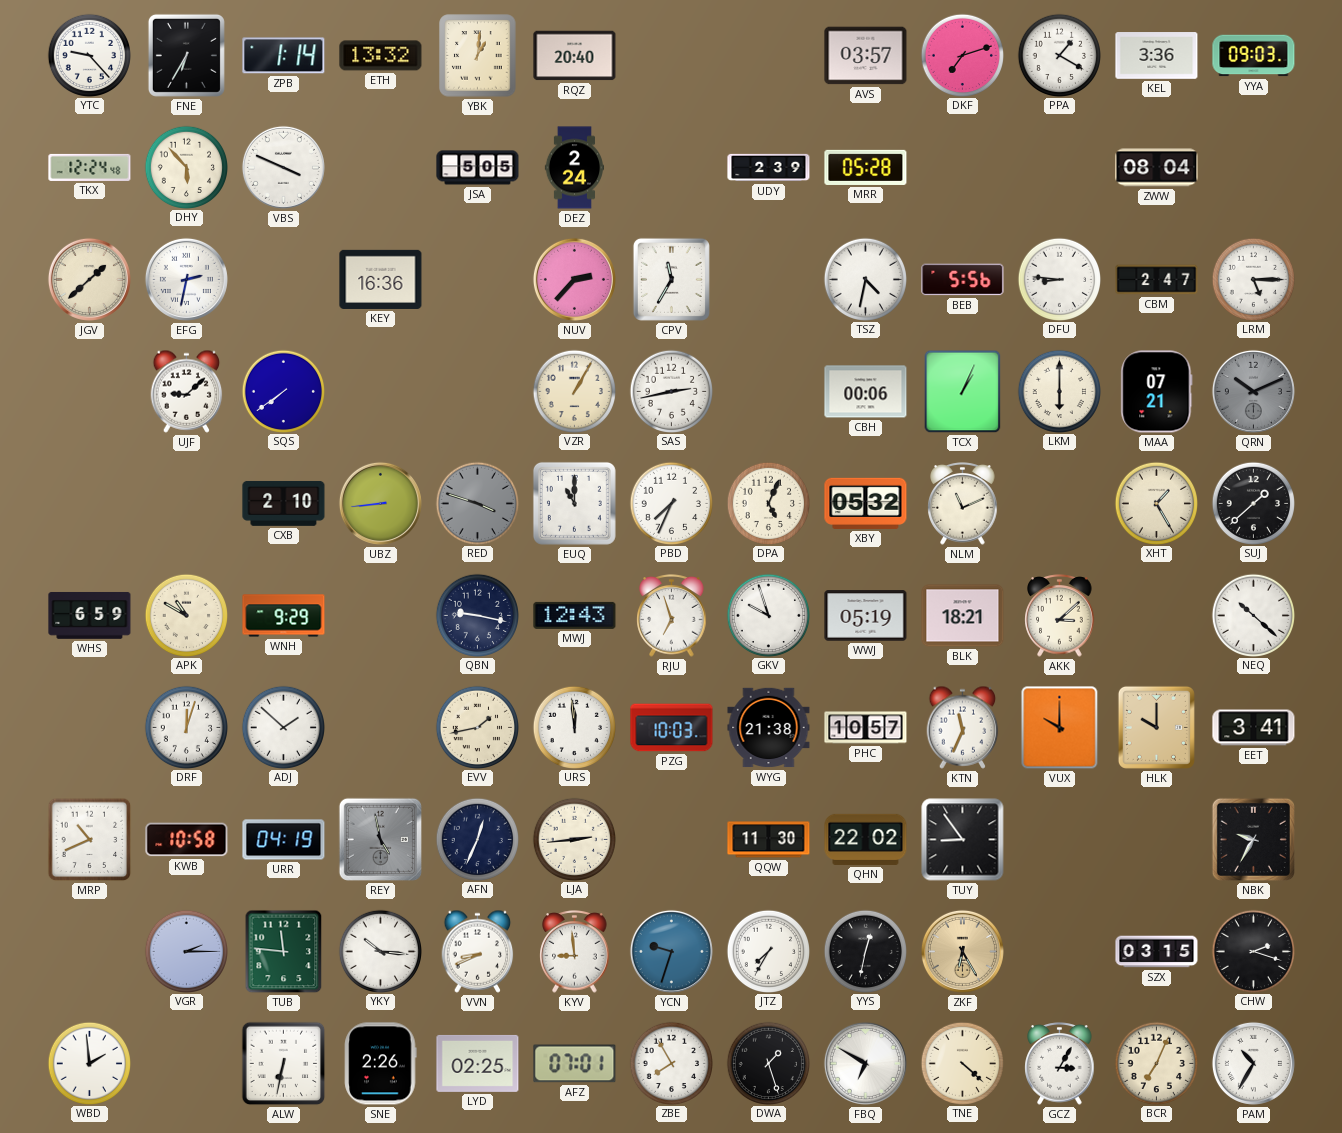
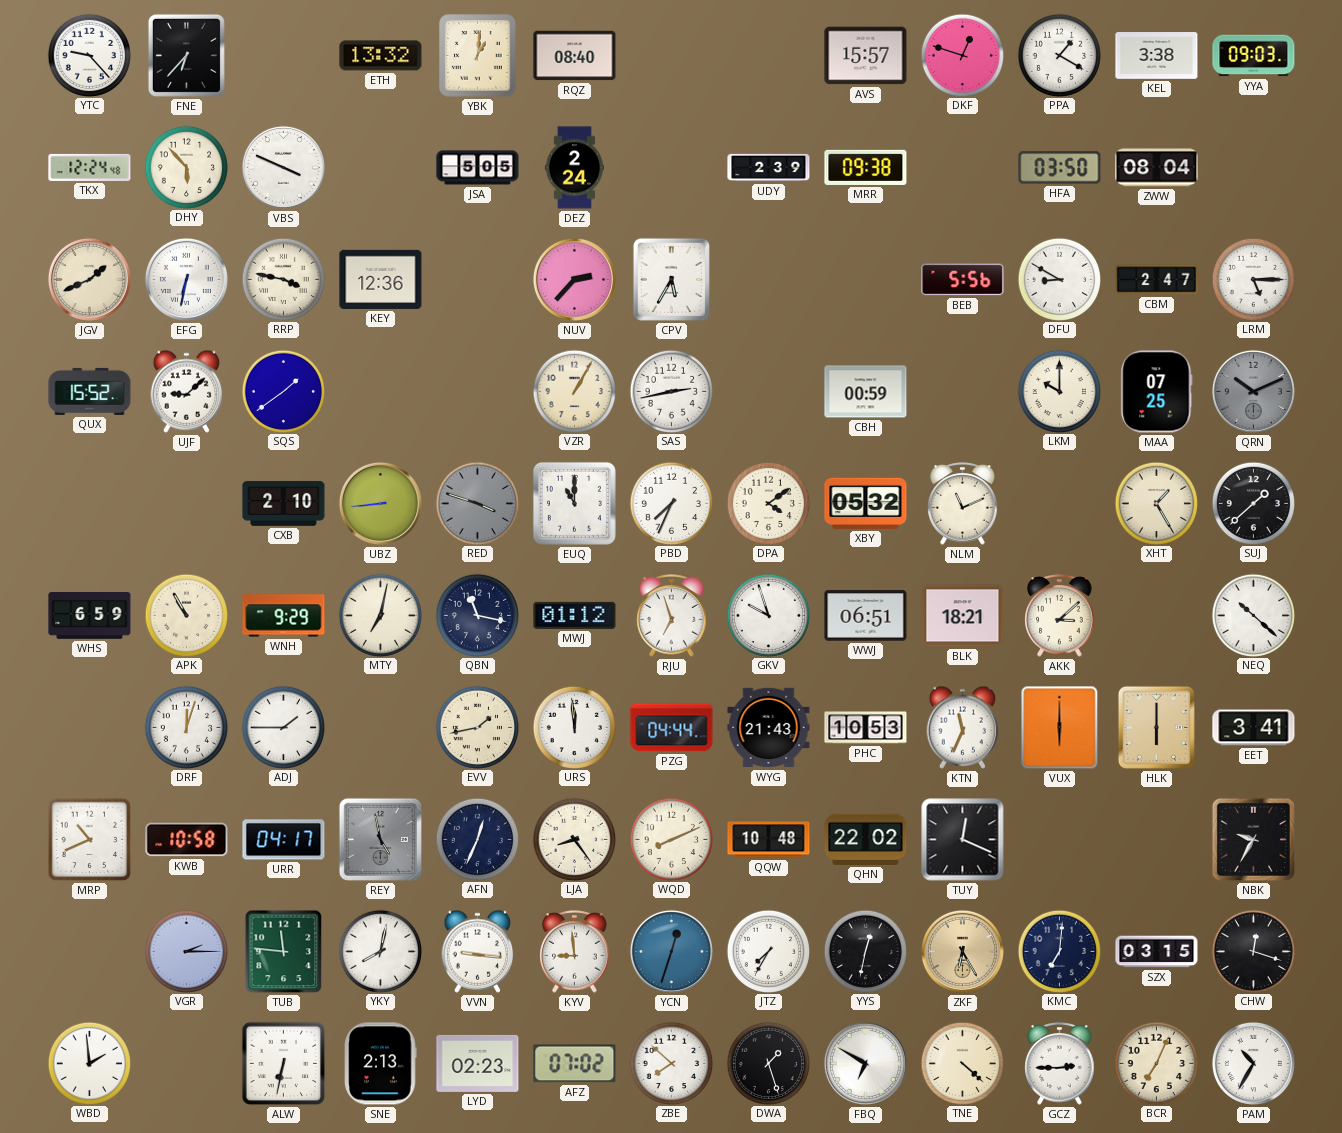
FNE: 6:35 -> 6:37 (186, 55)
ZPB: 1:14 -> none (284, 56)
RQZ: 20:40 -> 08:40 (575, 56)
AVS: 03:57 -> 15:57 (866, 56)
DKF: 7:12 -> 12:48 (962, 55)
KEL: 3:36 -> 3:38 (1157, 56)
MRR: 05:28 -> 09:38 (866, 167)
HFA: none -> 03:50 (1060, 168)
JGV: 1:38 -> 1:41 (89, 279)
EFG: 2:32 -> 6:32 (186, 279)
RRP: none -> 3:47 (283, 279)
KEY: 16:36 -> 12:36 (381, 279)
CPV: 11:35 -> 5:35 (671, 279)
TSZ: 4:32 -> none (865, 279)
DFU: 8:46 -> 8:50 (1059, 279)
QUX: none -> 15:52 (90, 391)
SQS: 7:39 -> 1:39 (283, 391)
CBH: 00:06 -> 00:59 (866, 392)
TCX: 1:04 -> none (963, 392)
LKM: 6:00 -> 10:00 (1059, 391)
MAA: 07:21 -> 07:25 (1157, 392)
DPA: 5:04 -> 4:09 (768, 503)
APK: 10:50 -> 10:55 (186, 615)
MTY: none -> 7:02 (380, 615)
QBN: 9:17 -> 11:17 (477, 615)
MWJ: 12:43 -> 01:12 (575, 615)
WWJ: 05:19 -> 06:51 (866, 616)
ADJ: 1:52 -> 1:45 (283, 727)
PZG: 10:03 -> 04:44 (672, 728)
WYG: 21:38 -> 21:43 (769, 728)
PHC: 10:57 -> 10:53 (866, 728)
VUX: 10:00 -> 6:00 (1060, 728)
HLK: 10:00 -> 6:00 (1156, 727)
URR: 04:19 -> 04:17 (284, 840)
LJA: 2:44 -> 8:24 (574, 839)
WQD: none -> 8:11 (671, 839)
QQW: 11:30 -> 10:48 (769, 840)
TUY: 8:54 -> 12:19 (963, 840)
YKY: 10:16 -> 8:02 (380, 951)
VVN: 8:41 -> 9:16 (478, 951)
YCN: 9:33 -> 12:33 (671, 951)
KMC: none -> 7:01 (1059, 951)
CHW: 2:18 -> 12:18 (1253, 951)
SNE: 2:26 -> 2:13 (381, 1064)
LYD: 02:25 -> 02:23 (478, 1063)
AFZ: 07:01 -> 07:02 (575, 1064)
ZBE: 7:55 -> 7:52 (671, 1063)
GCZ: 3:05 -> 2:45 (1060, 1064)
